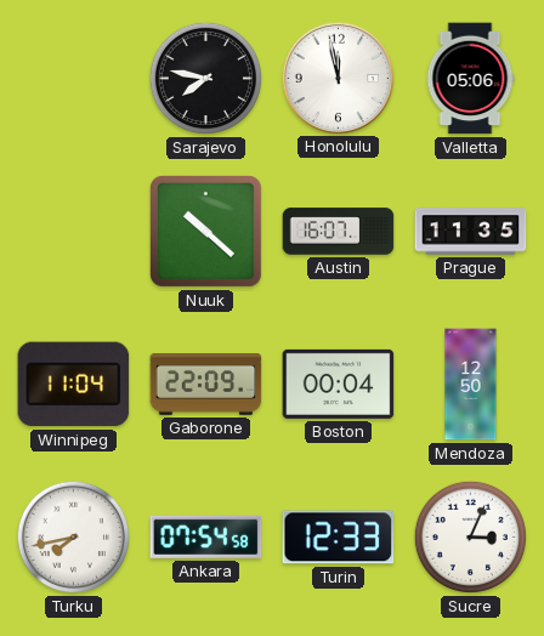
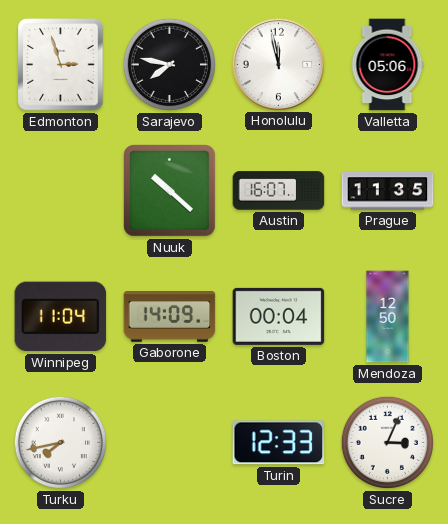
Edmonton: none -> 2:57 (61, 65)
Gaborone: 22:09 -> 14:09 (170, 317)
Ankara: 07:54 -> none (206, 536)
